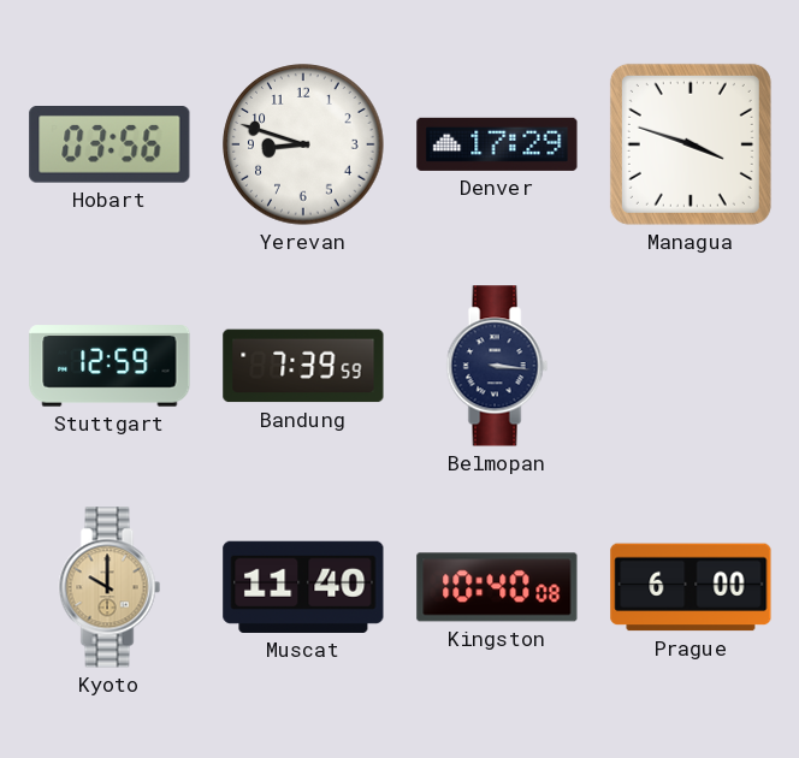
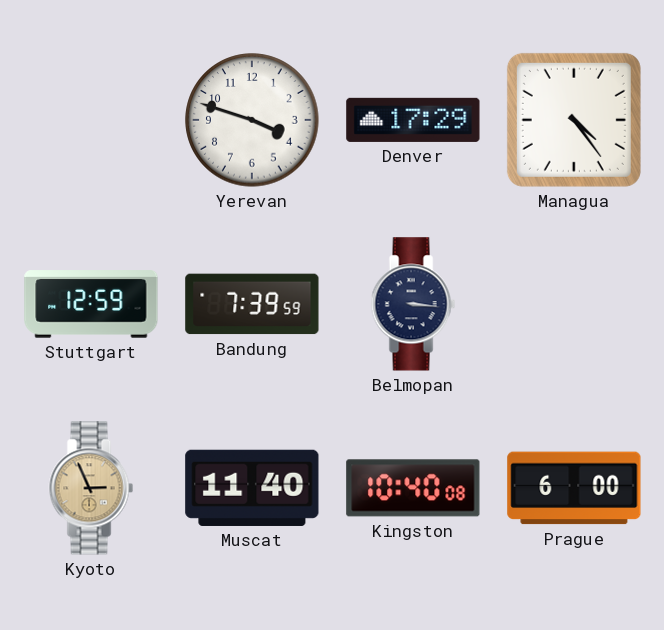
Hobart: 03:56 -> none (110, 146)
Yerevan: 8:48 -> 3:48 (252, 120)
Managua: 3:48 -> 4:24 (574, 120)
Kyoto: 10:00 -> 2:56 (91, 488)
